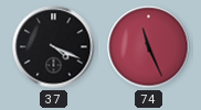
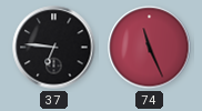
37: 4:19 -> 6:46 (54, 48)
